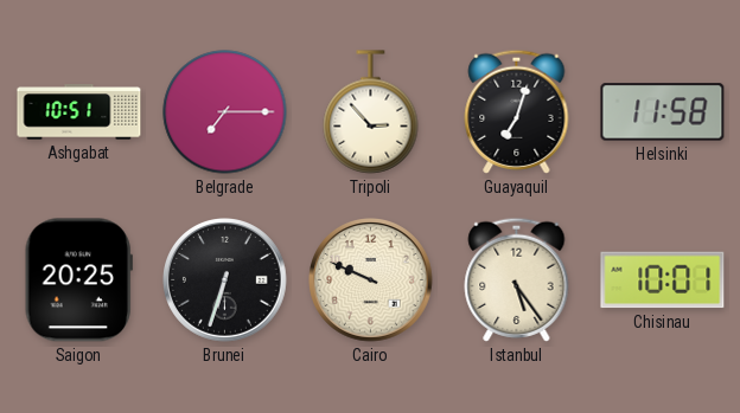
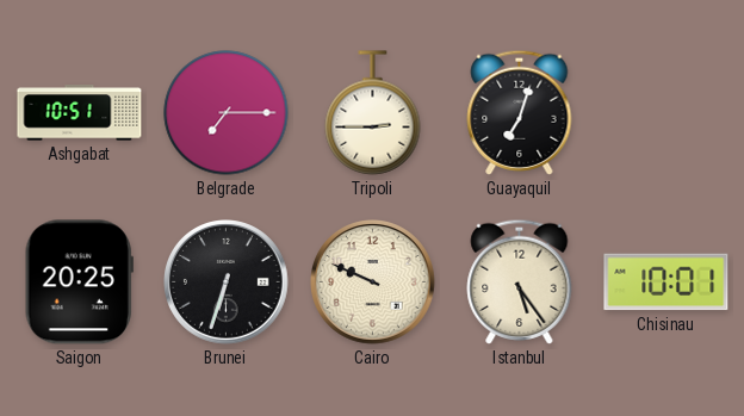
Tripoli: 2:53 -> 2:45 (373, 113)
Helsinki: 11:58 -> none (663, 112)
